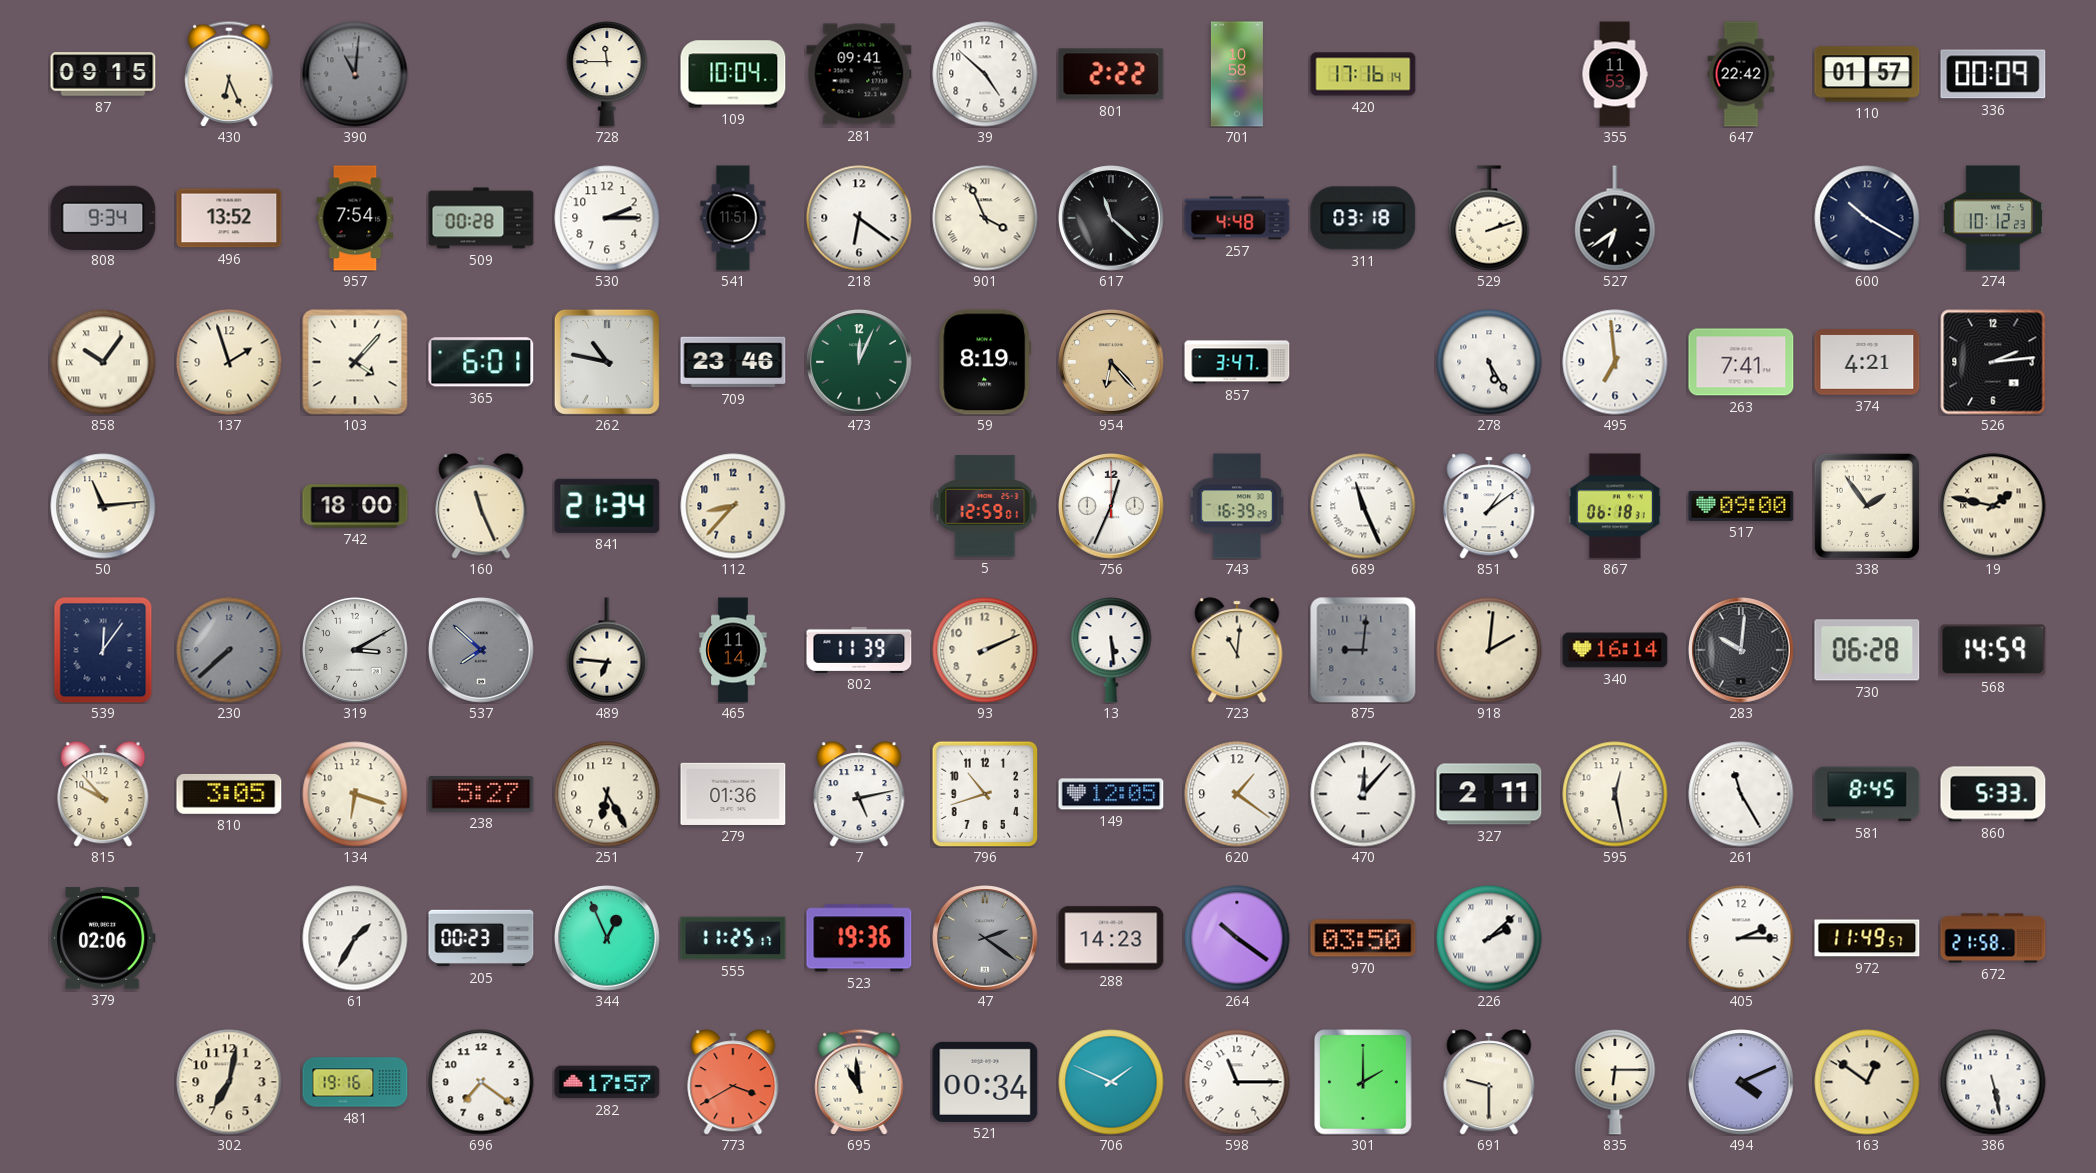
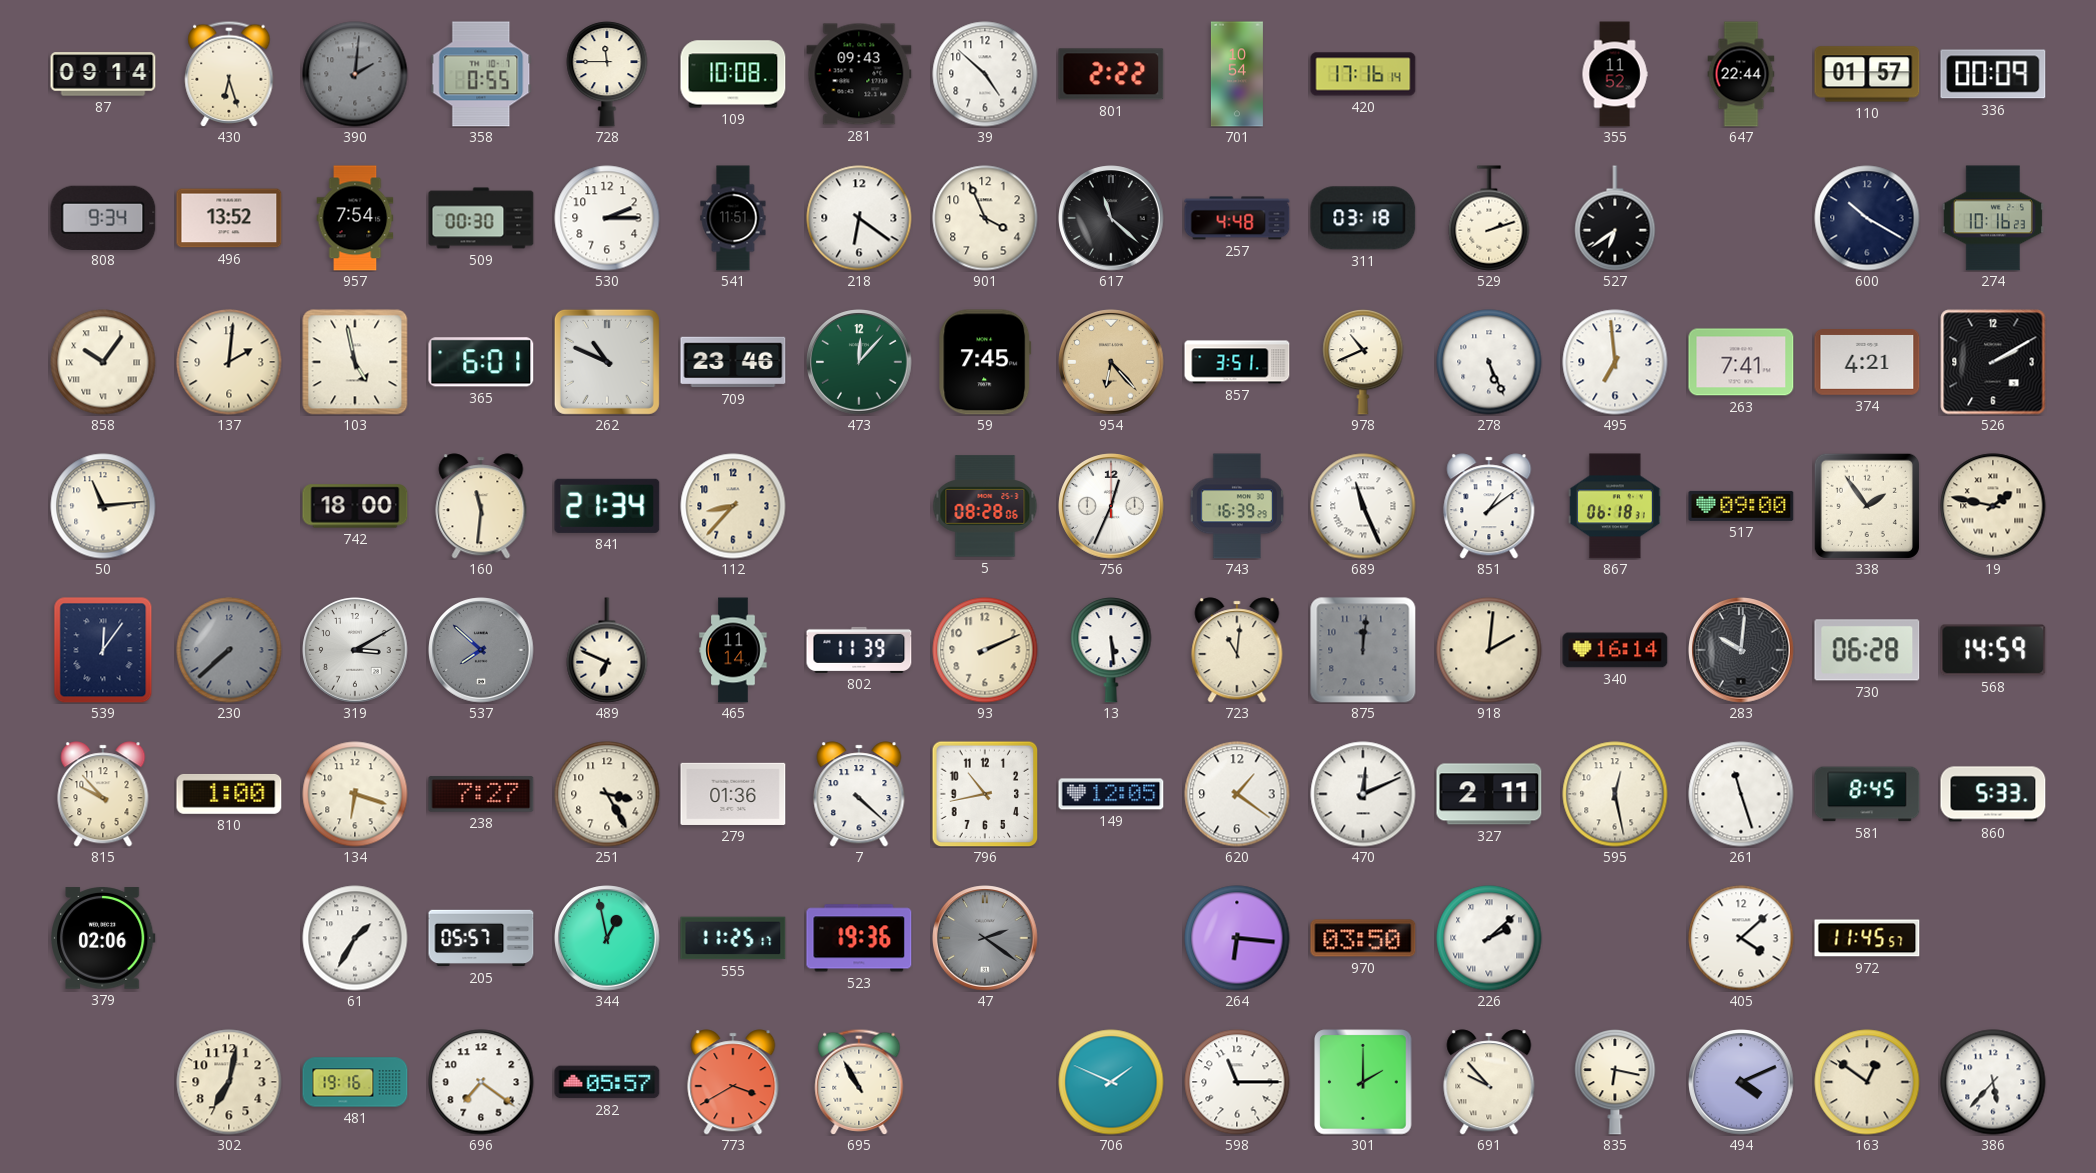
87: 09:15 -> 09:14 (103, 74)
430: 6:26 -> 6:27 (229, 74)
390: 11:01 -> 2:01 (355, 74)
358: none -> 0:55 (481, 74)
109: 10:04 -> 10:08 (733, 74)
281: 09:41 -> 09:43 (859, 74)
701: 10:58 -> 10:54 (1237, 74)
355: 11:53 -> 11:52 (1615, 74)
647: 22:42 -> 22:44 (1741, 74)
509: 00:28 -> 00:30 (481, 218)
901 numerals: Roman -> Arabic (985, 218)
274: 10:12 -> 10:16 (1993, 218)
137: 1:57 -> 2:01 (229, 362)
103: 4:07 -> 4:58 (355, 362)
262: 10:47 -> 10:49 (607, 362)
473: 12:04 -> 12:07 (859, 362)
59: 8:19 -> 7:45 (985, 362)
857: 3:47 -> 3:51 (1237, 362)
978: none -> 10:41 (1363, 362)
278: 5:25 -> 5:26 (1489, 362)
526: 2:14 -> 2:10 (1993, 362)
160: 11:26 -> 11:31 (481, 506)
5: 12:59 -> 08:28 (985, 506)
489: 6:46 -> 6:49 (607, 650)
875: 9:01 -> 12:01 (1363, 650)
810: 3:05 -> 1:00 (229, 794)
238: 5:27 -> 7:27 (481, 794)
251: 6:25 -> 3:25 (607, 794)
7: 5:13 -> 4:22 (859, 794)
796: 10:42 -> 10:43 (985, 794)
470: 12:07 -> 12:11 (1363, 794)
261: 11:25 -> 11:27 (1741, 794)
205: 00:23 -> 05:57 (481, 938)
344: 12:56 -> 12:58 (607, 938)
288: 14:23 -> none (1111, 938)
264: 10:21 -> 6:16 (1237, 938)
405: 2:15 -> 4:08 (1741, 938)
972: 11:49 -> 11:45 (1867, 938)
672: 21:58 -> none (1993, 938)
282: 17:57 -> 05:57 (607, 1082)
695: 10:59 -> 10:55 (859, 1082)
521: 00:34 -> none (985, 1082)
691: 9:30 -> 9:53 (1489, 1082)
835: 6:15 -> 6:17 (1615, 1082)
386: 5:28 -> 5:37 (1993, 1082)
